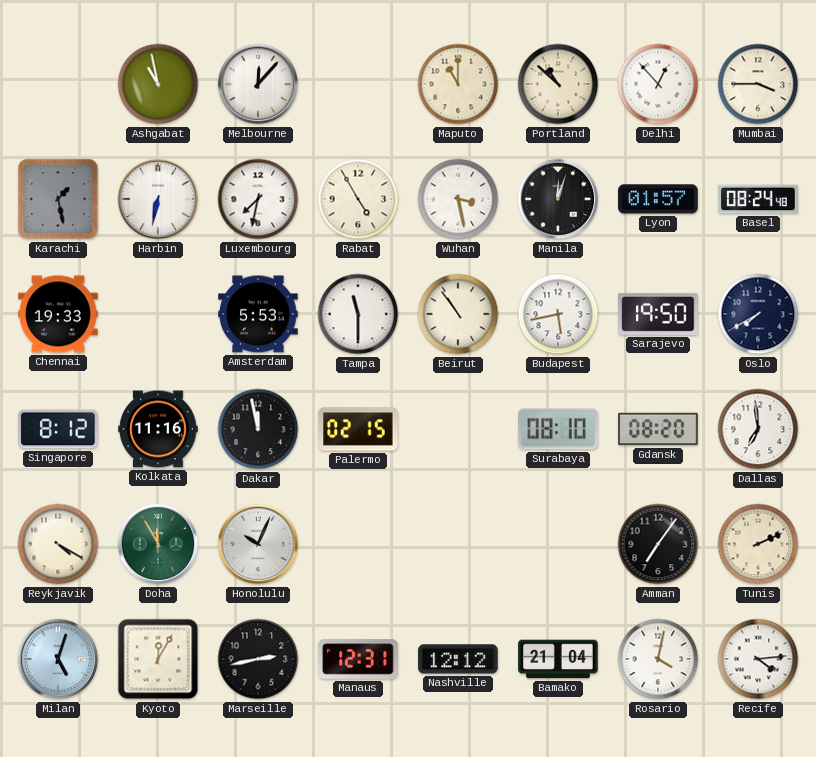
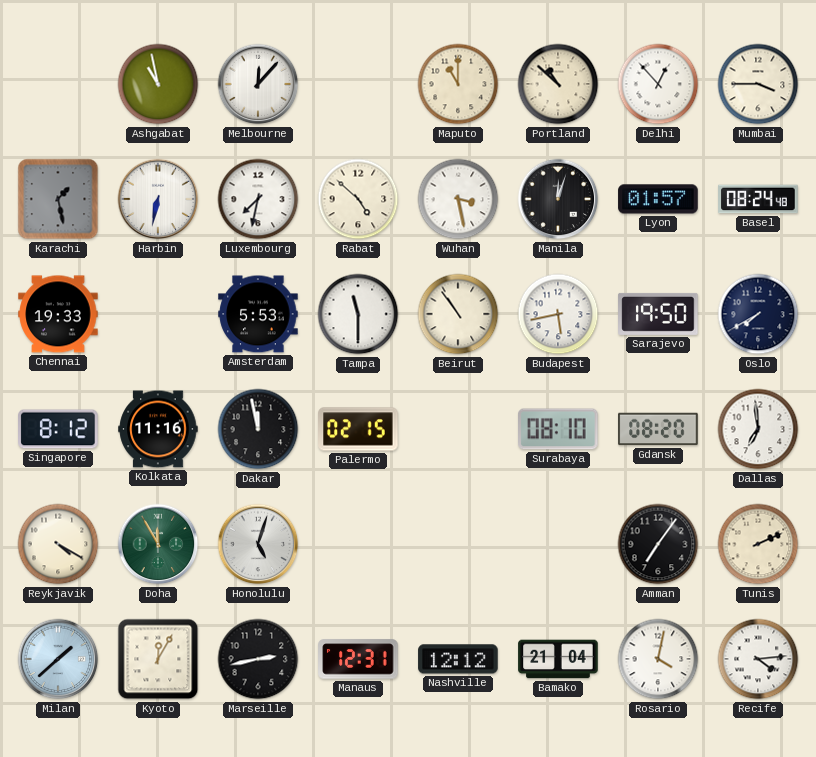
Rabat: 4:55 -> 4:52 (358, 199)
Honolulu: 10:04 -> 5:03 (258, 544)
Milan: 5:03 -> 1:38 (58, 659)
